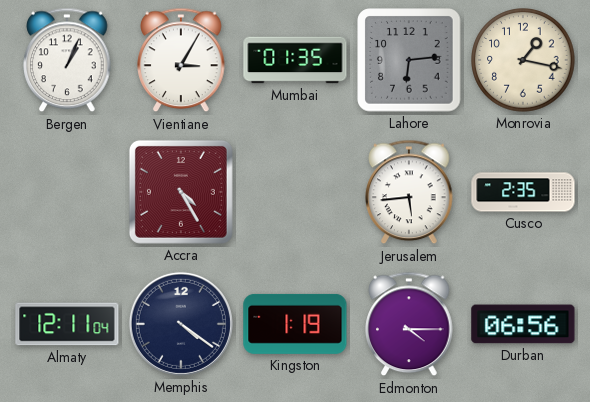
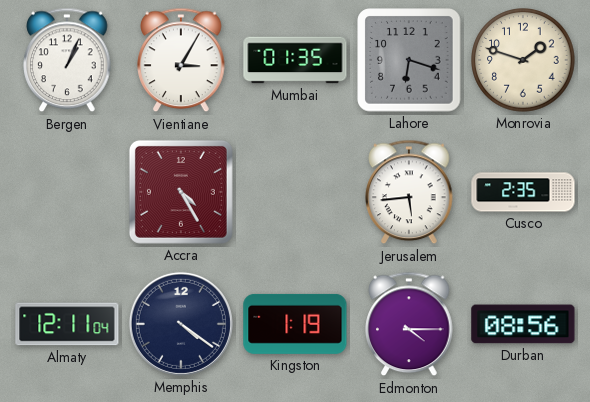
Lahore: 6:14 -> 6:18 (409, 60)
Monrovia: 1:17 -> 1:48 (523, 60)
Durban: 06:56 -> 08:56 (523, 324)
